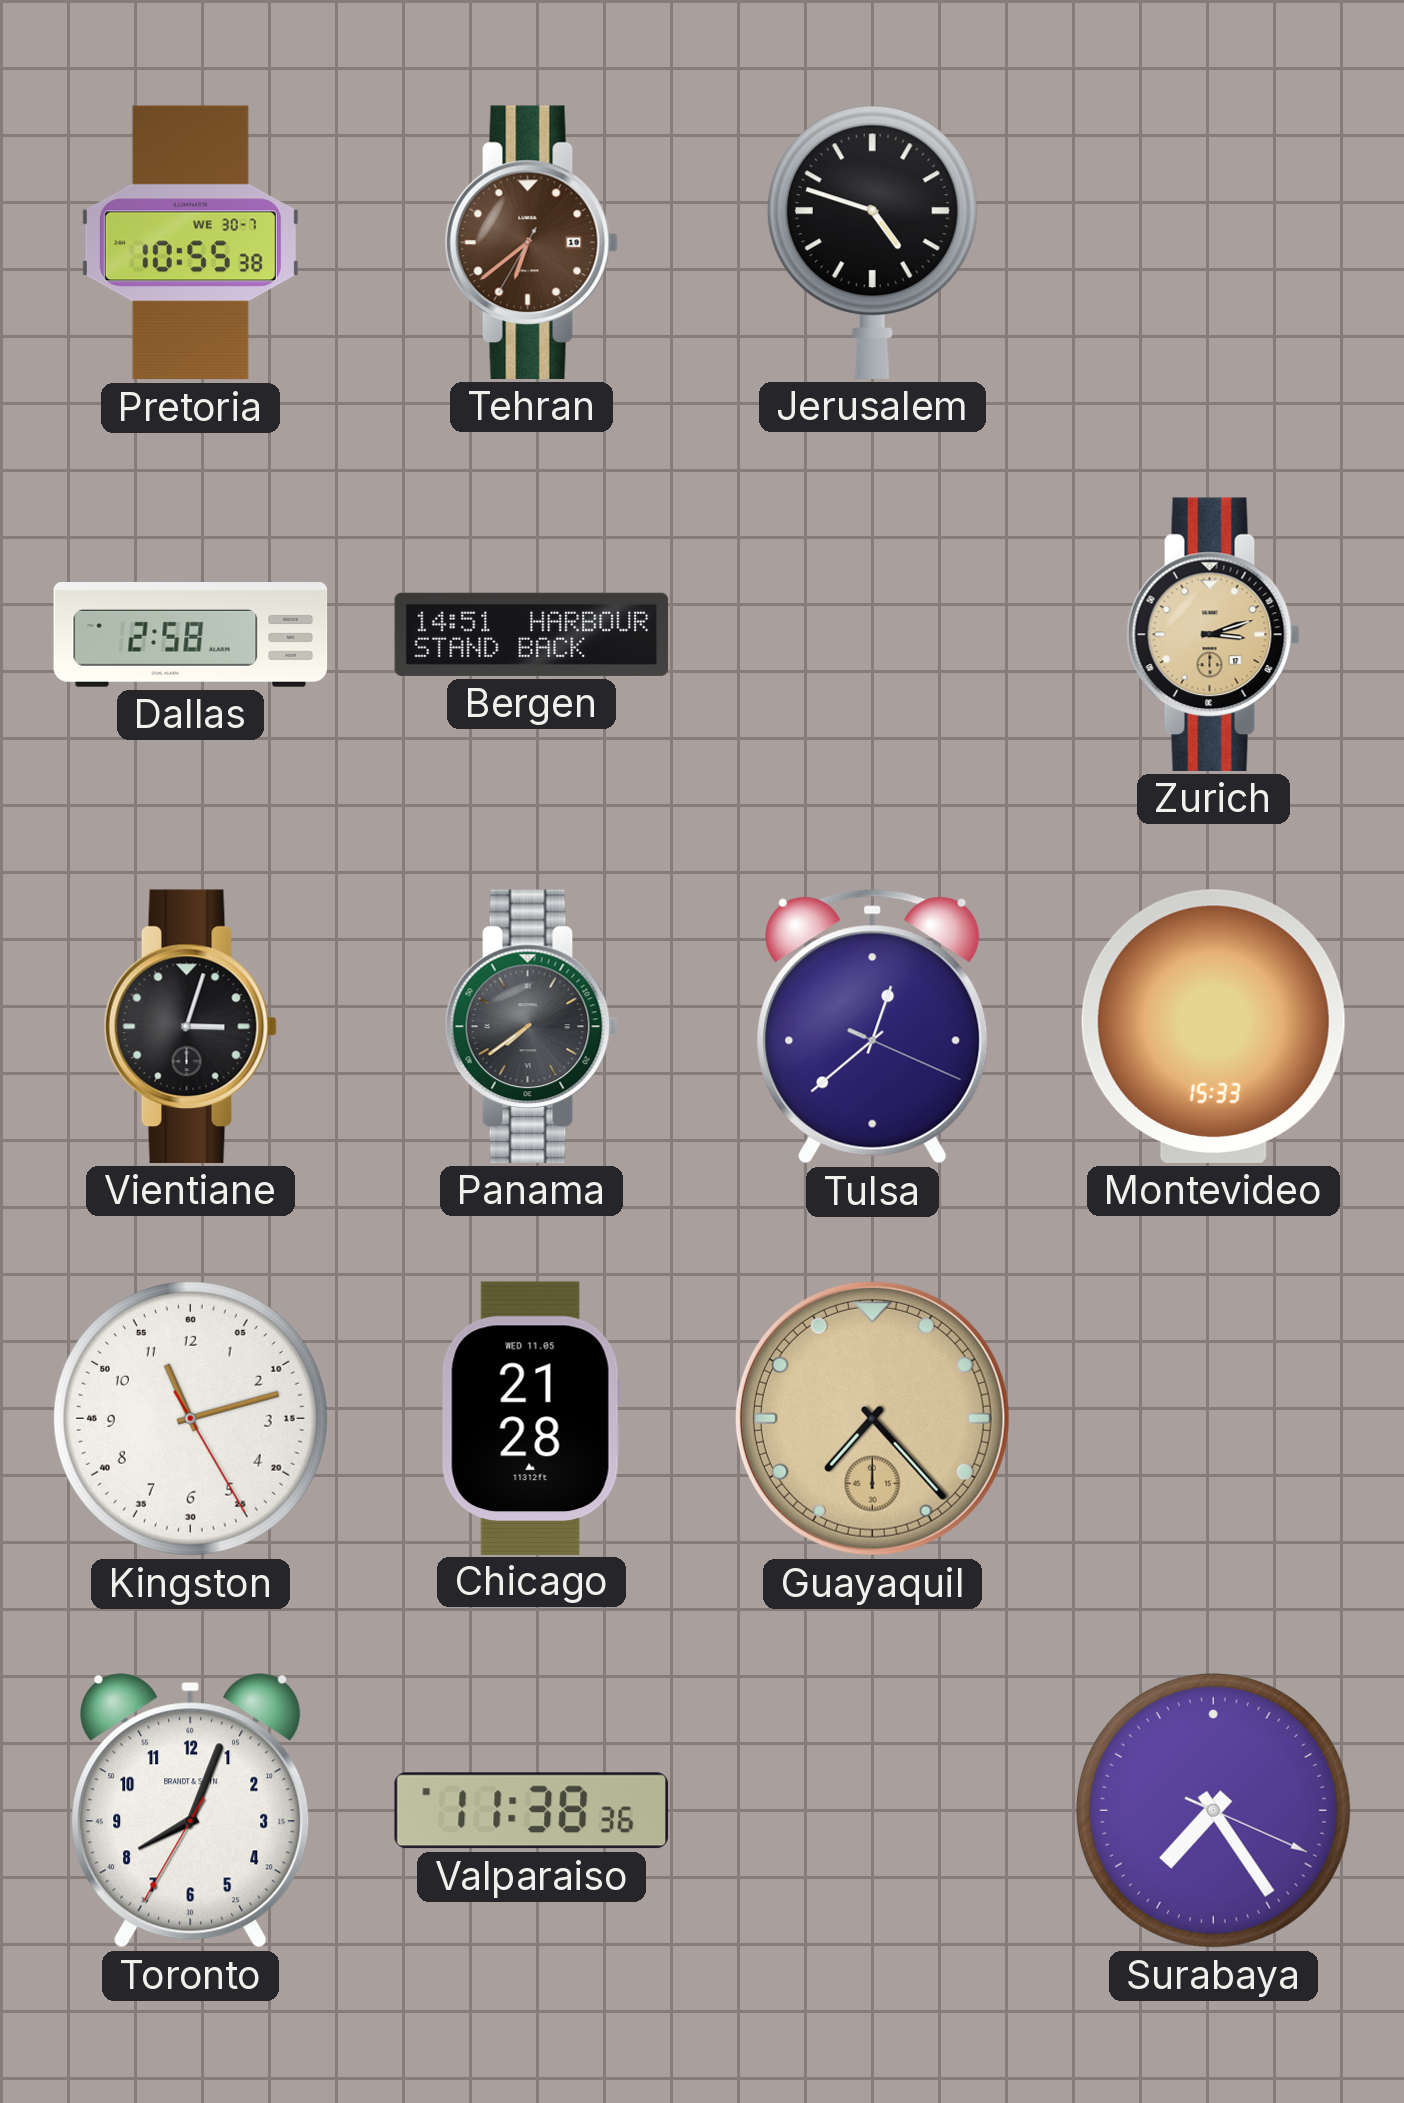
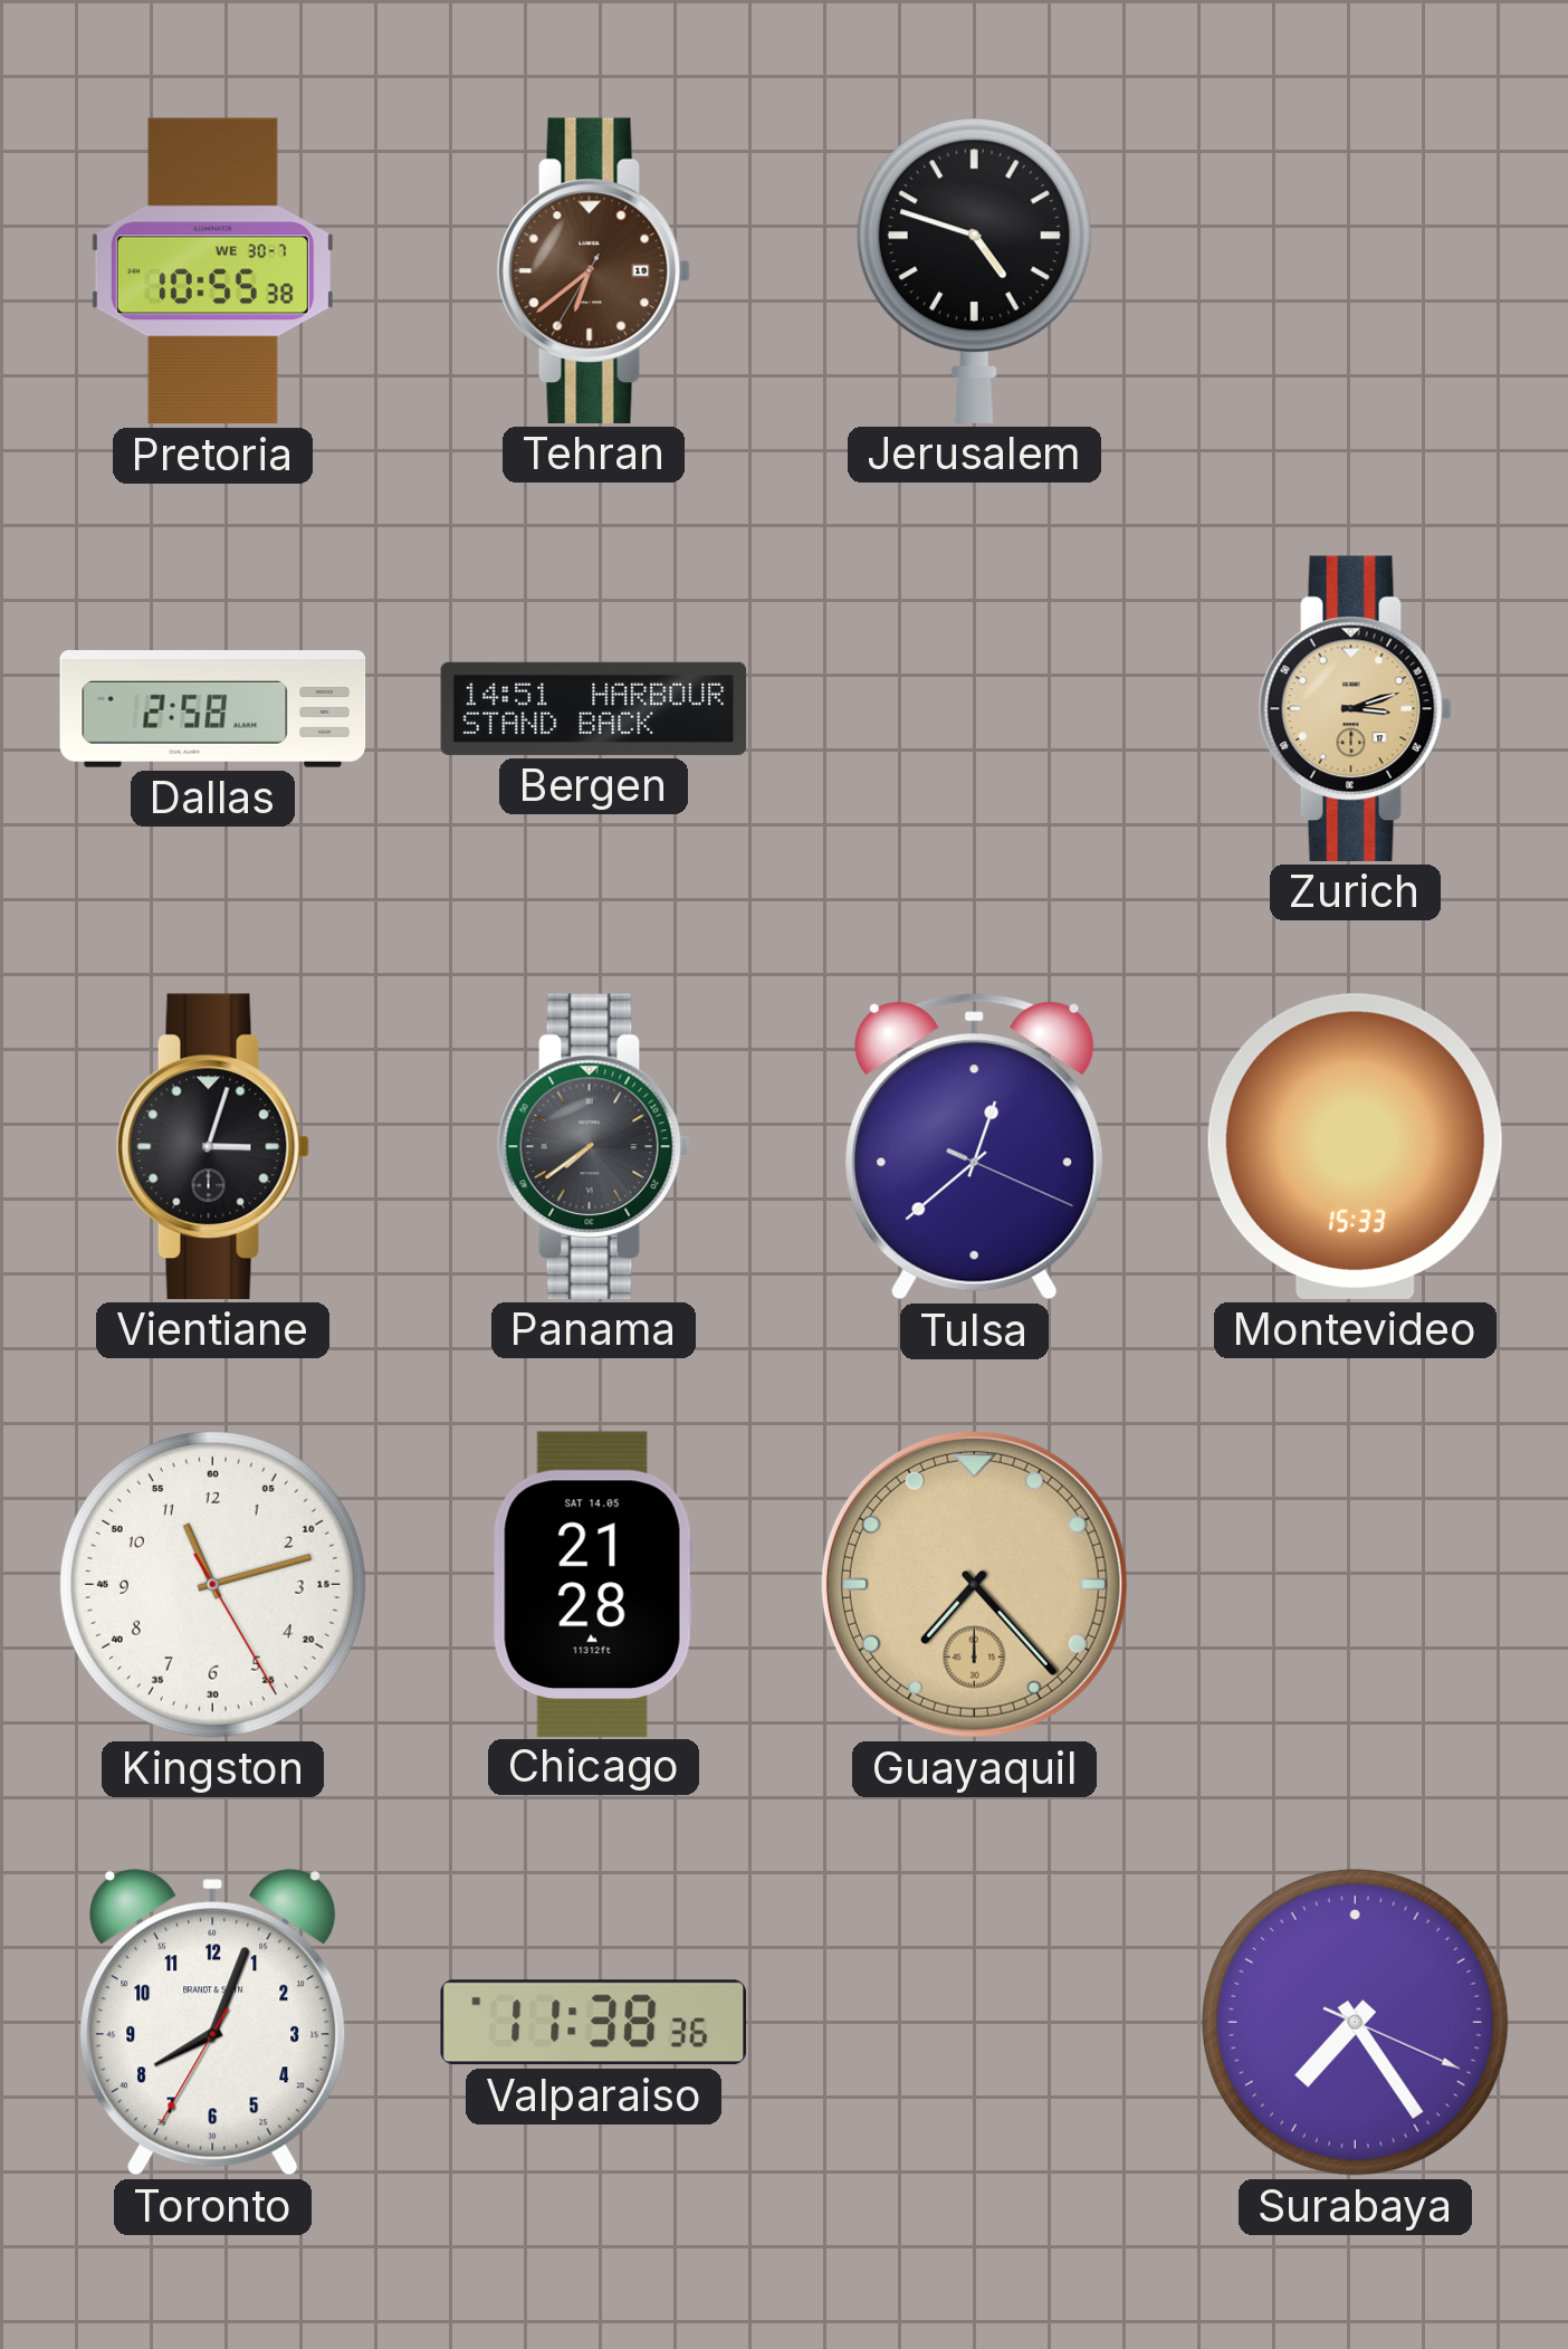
Chicago date: WED 11.05 -> SAT 14.05 (593, 1584)
